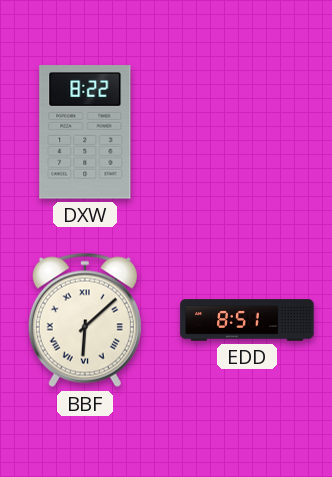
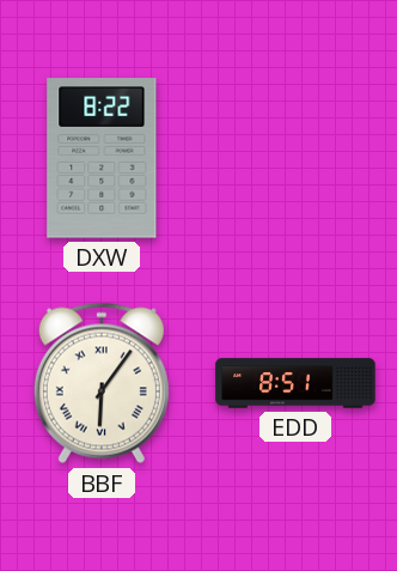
BBF: 6:08 -> 6:06 (102, 383)
